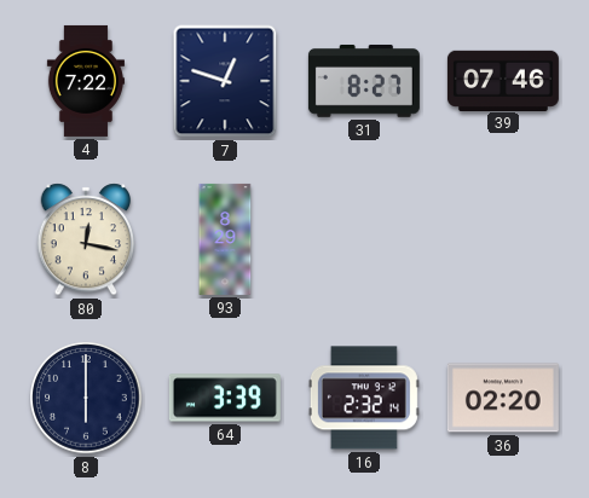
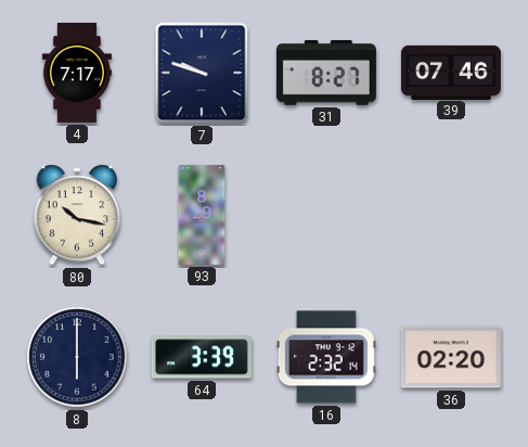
4: 7:22 -> 7:17 (77, 73)
7: 12:48 -> 9:48 (202, 73)
80: 12:17 -> 10:17 (77, 215)
